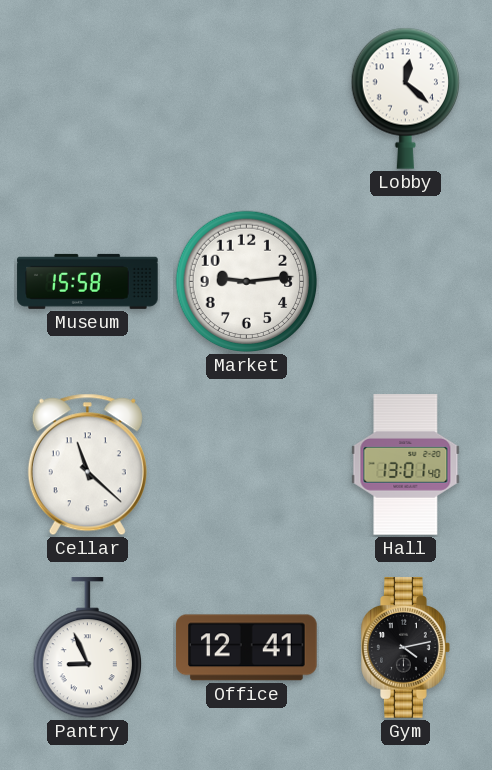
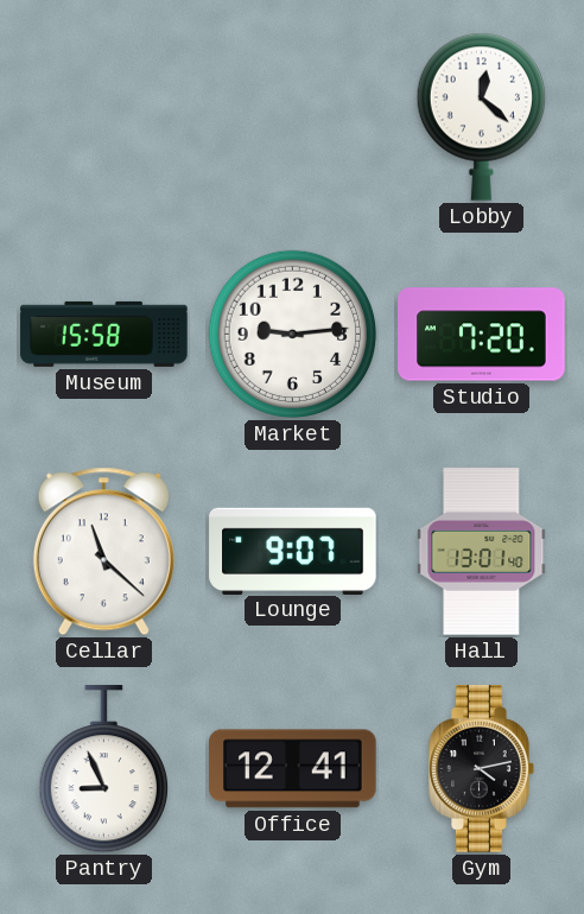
Studio: none -> 7:20 (482, 335)
Lounge: none -> 9:07 (293, 551)
